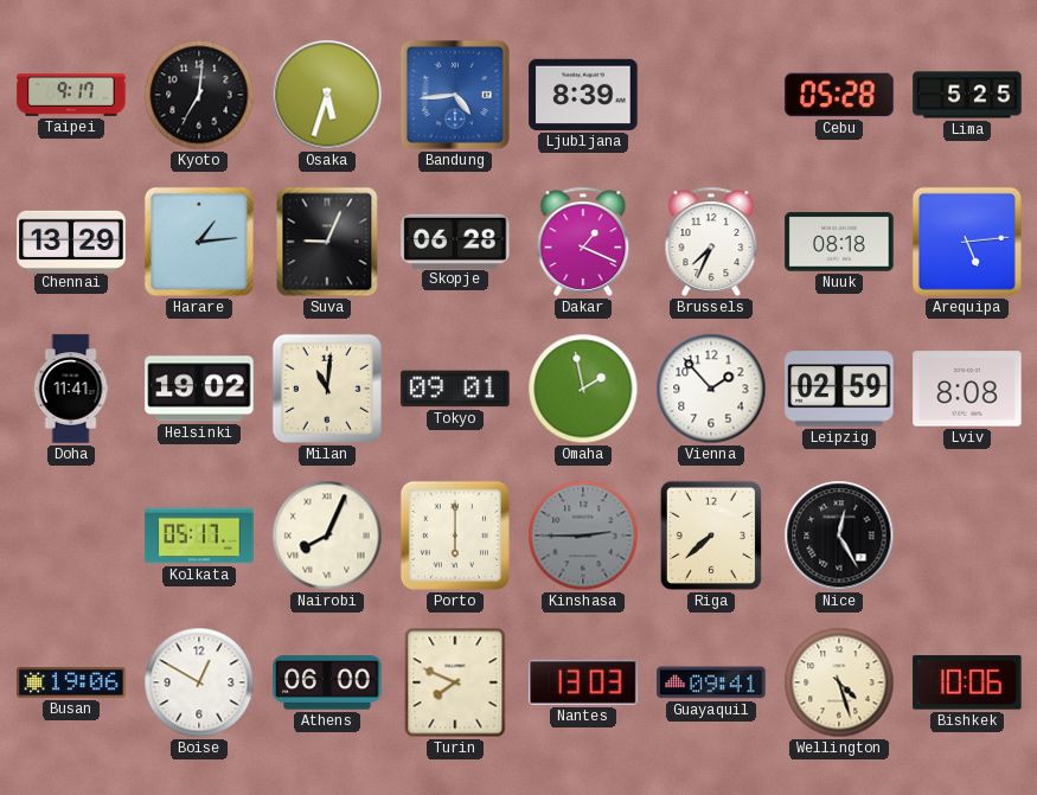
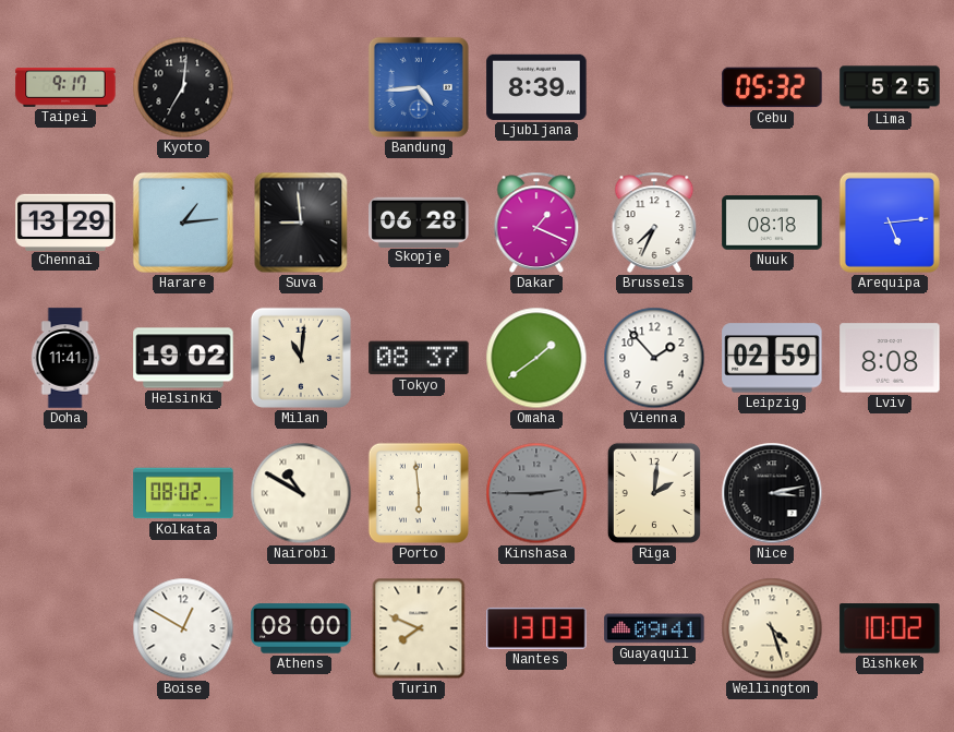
Osaka: 5:33 -> none (327, 95)
Cebu: 05:28 -> 05:32 (772, 87)
Suva: 9:04 -> 8:59 (301, 223)
Tokyo: 09:01 -> 08:37 (419, 358)
Omaha: 1:58 -> 1:39 (536, 358)
Kolkata: 05:17 -> 08:02 (183, 493)
Nairobi: 8:04 -> 10:50 (301, 493)
Porto: 6:00 -> 5:59 (419, 493)
Riga: 7:38 -> 2:01 (654, 493)
Nice: 12:25 -> 3:13 (772, 493)
Busan: 19:06 -> none (71, 682)
Athens: 06:00 -> 08:00 (301, 628)
Bishkek: 10:06 -> 10:02 (890, 628)
